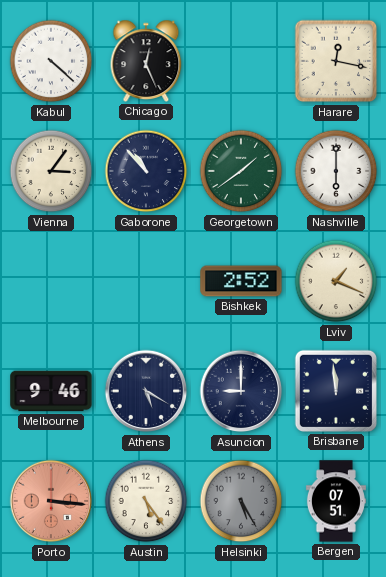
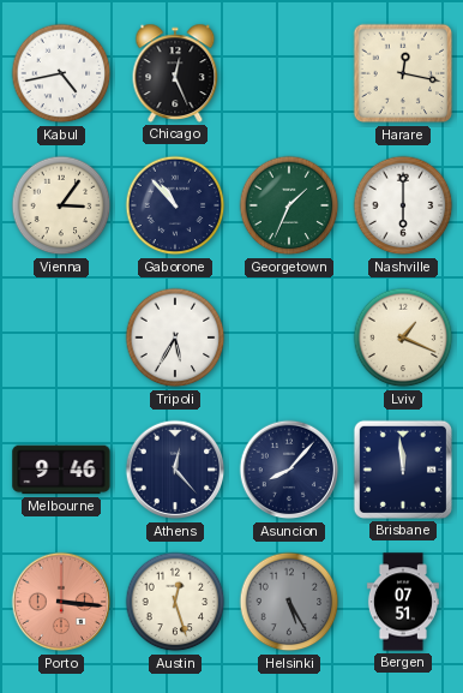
Kabul: 4:22 -> 4:43 (61, 73)
Georgetown: 1:39 -> 1:34 (289, 205)
Tripoli: none -> 5:35 (175, 337)
Bishkek: 2:52 -> none (241, 281)
Athens: 5:20 -> 12:23 (175, 470)
Asuncion: 9:00 -> 8:07 (289, 470)
Austin: 5:24 -> 12:27 (175, 602)
